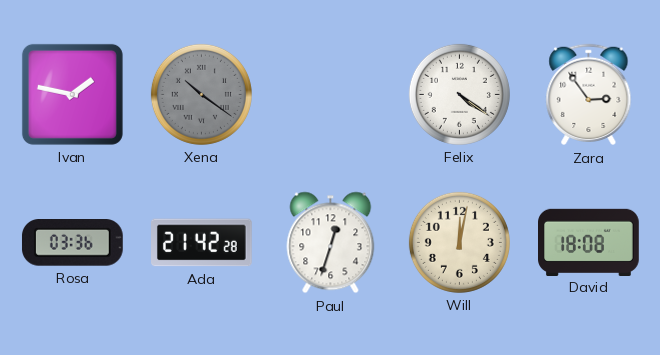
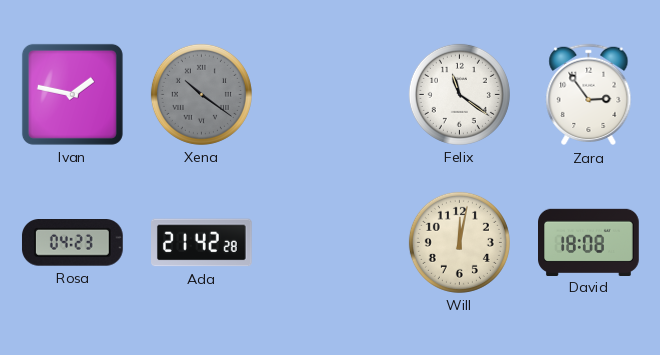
Felix: 4:21 -> 11:21 (459, 94)
Rosa: 03:36 -> 04:23 (72, 243)
Paul: 12:33 -> none (331, 243)
